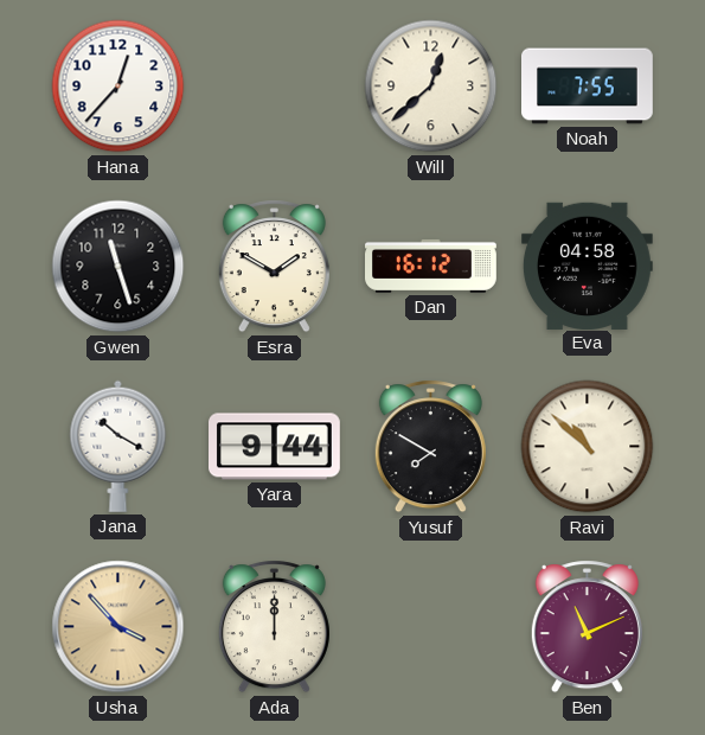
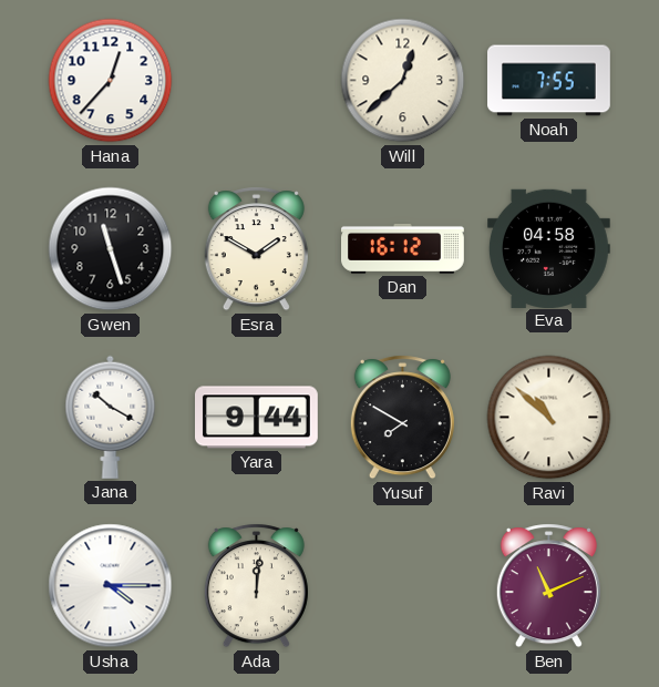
Usha: 3:53 -> 4:15 (111, 586)
Usha dial: champagne -> white (111, 586)
Ada: 12:00 -> 12:01 (256, 586)
